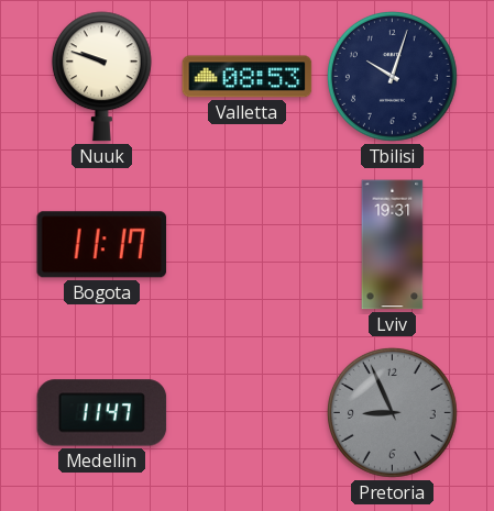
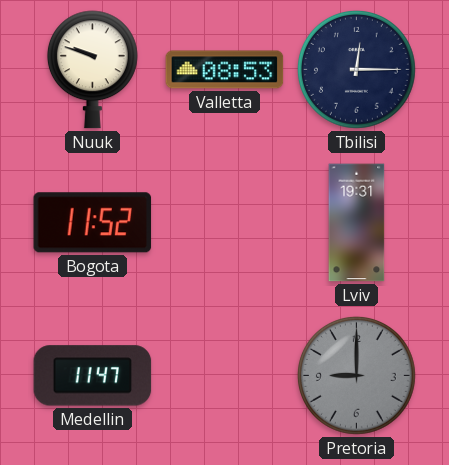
Tbilisi: 10:03 -> 12:15 (356, 69)
Bogota: 11:17 -> 11:52 (93, 223)
Pretoria: 8:56 -> 9:00 (356, 375)
